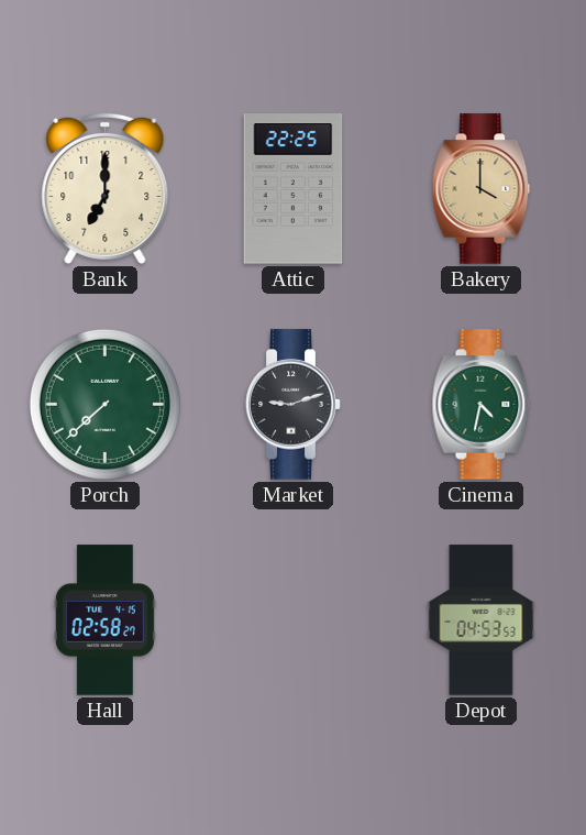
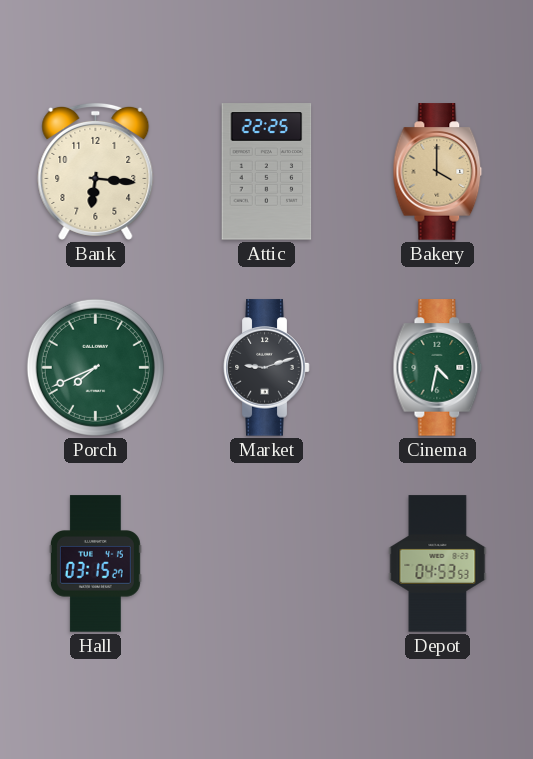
Bank: 7:00 -> 6:16 (96, 171)
Porch: 7:38 -> 7:41 (95, 367)
Hall: 02:58 -> 03:15 (95, 564)
